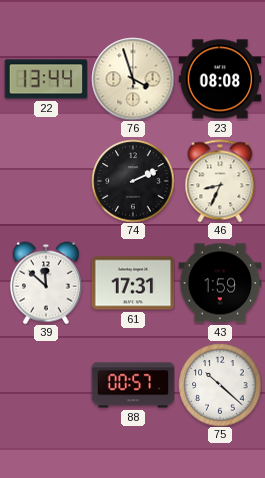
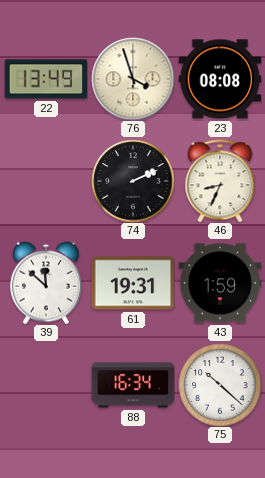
22: 13:44 -> 13:49 (46, 79)
61: 17:31 -> 19:31 (133, 283)
88: 00:57 -> 16:34 (133, 385)
